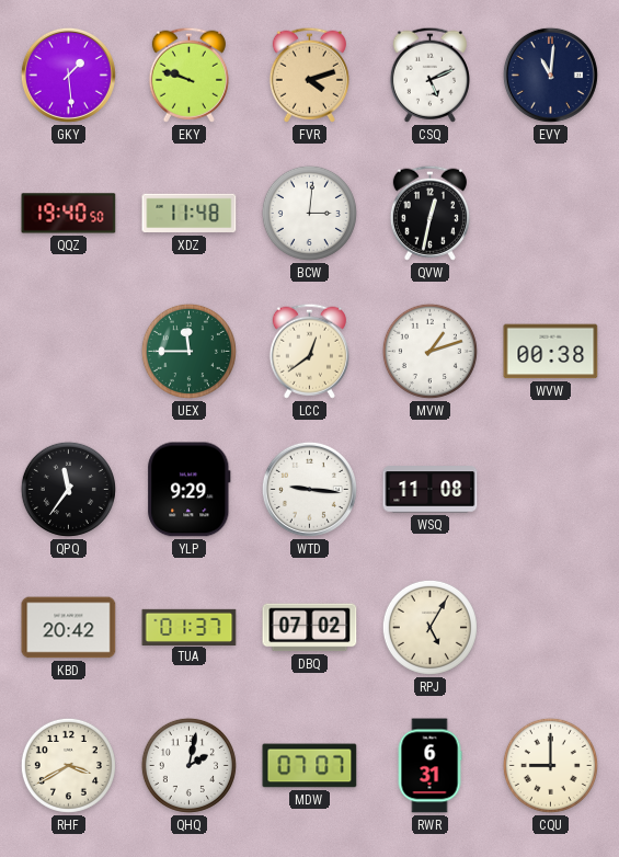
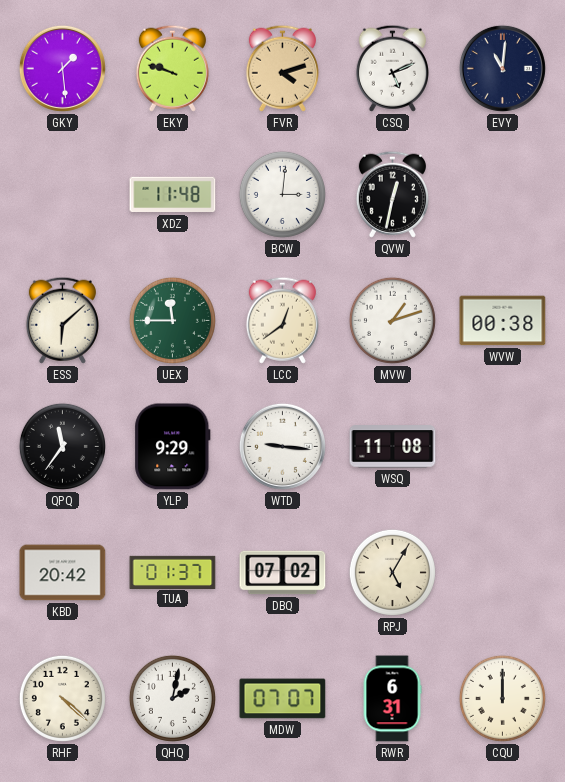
QQZ: 19:40 -> none (69, 214)
ESS: none -> 6:08 (62, 320)
RHF: 3:40 -> 4:22 (62, 698)
CQU: 9:00 -> 12:00 (502, 698)
